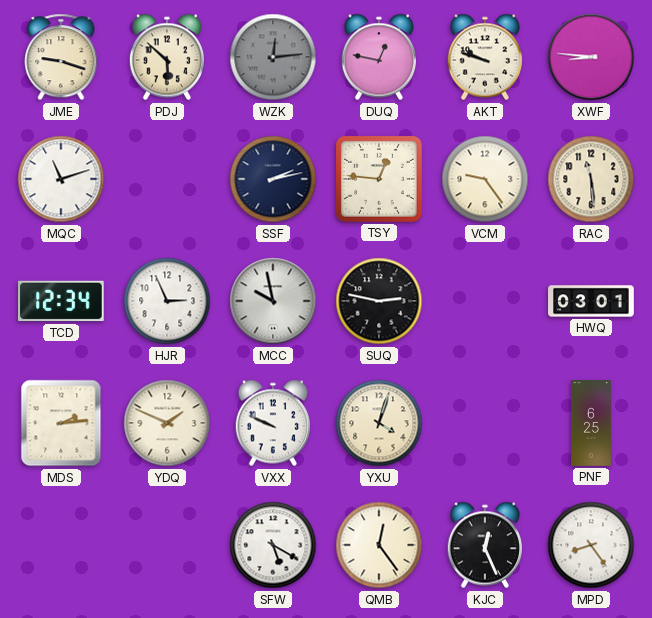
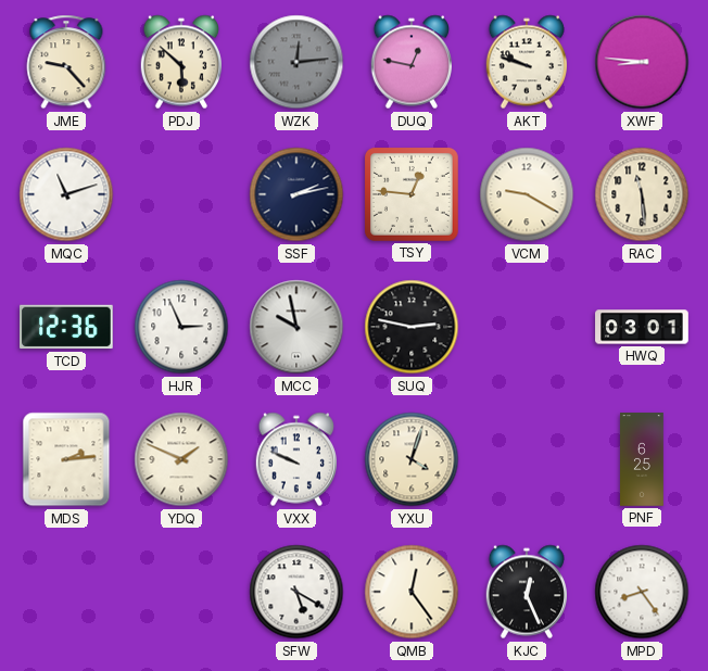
JME: 9:18 -> 9:23 (66, 62)
VCM: 9:24 -> 9:20 (527, 194)
TCD: 12:34 -> 12:36 (67, 327)
